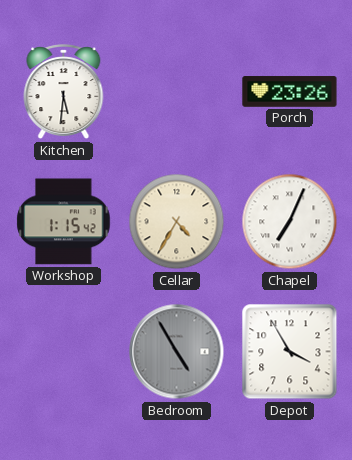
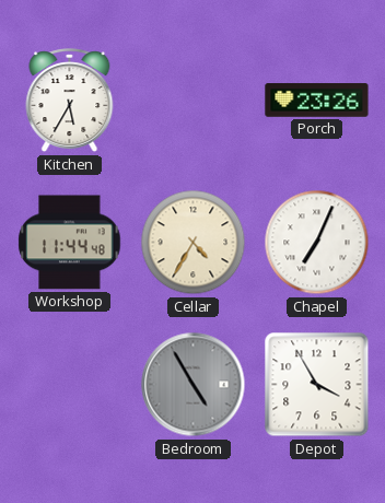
Kitchen: 5:31 -> 5:35 (70, 101)
Workshop: 1:15 -> 11:44 (70, 243)
